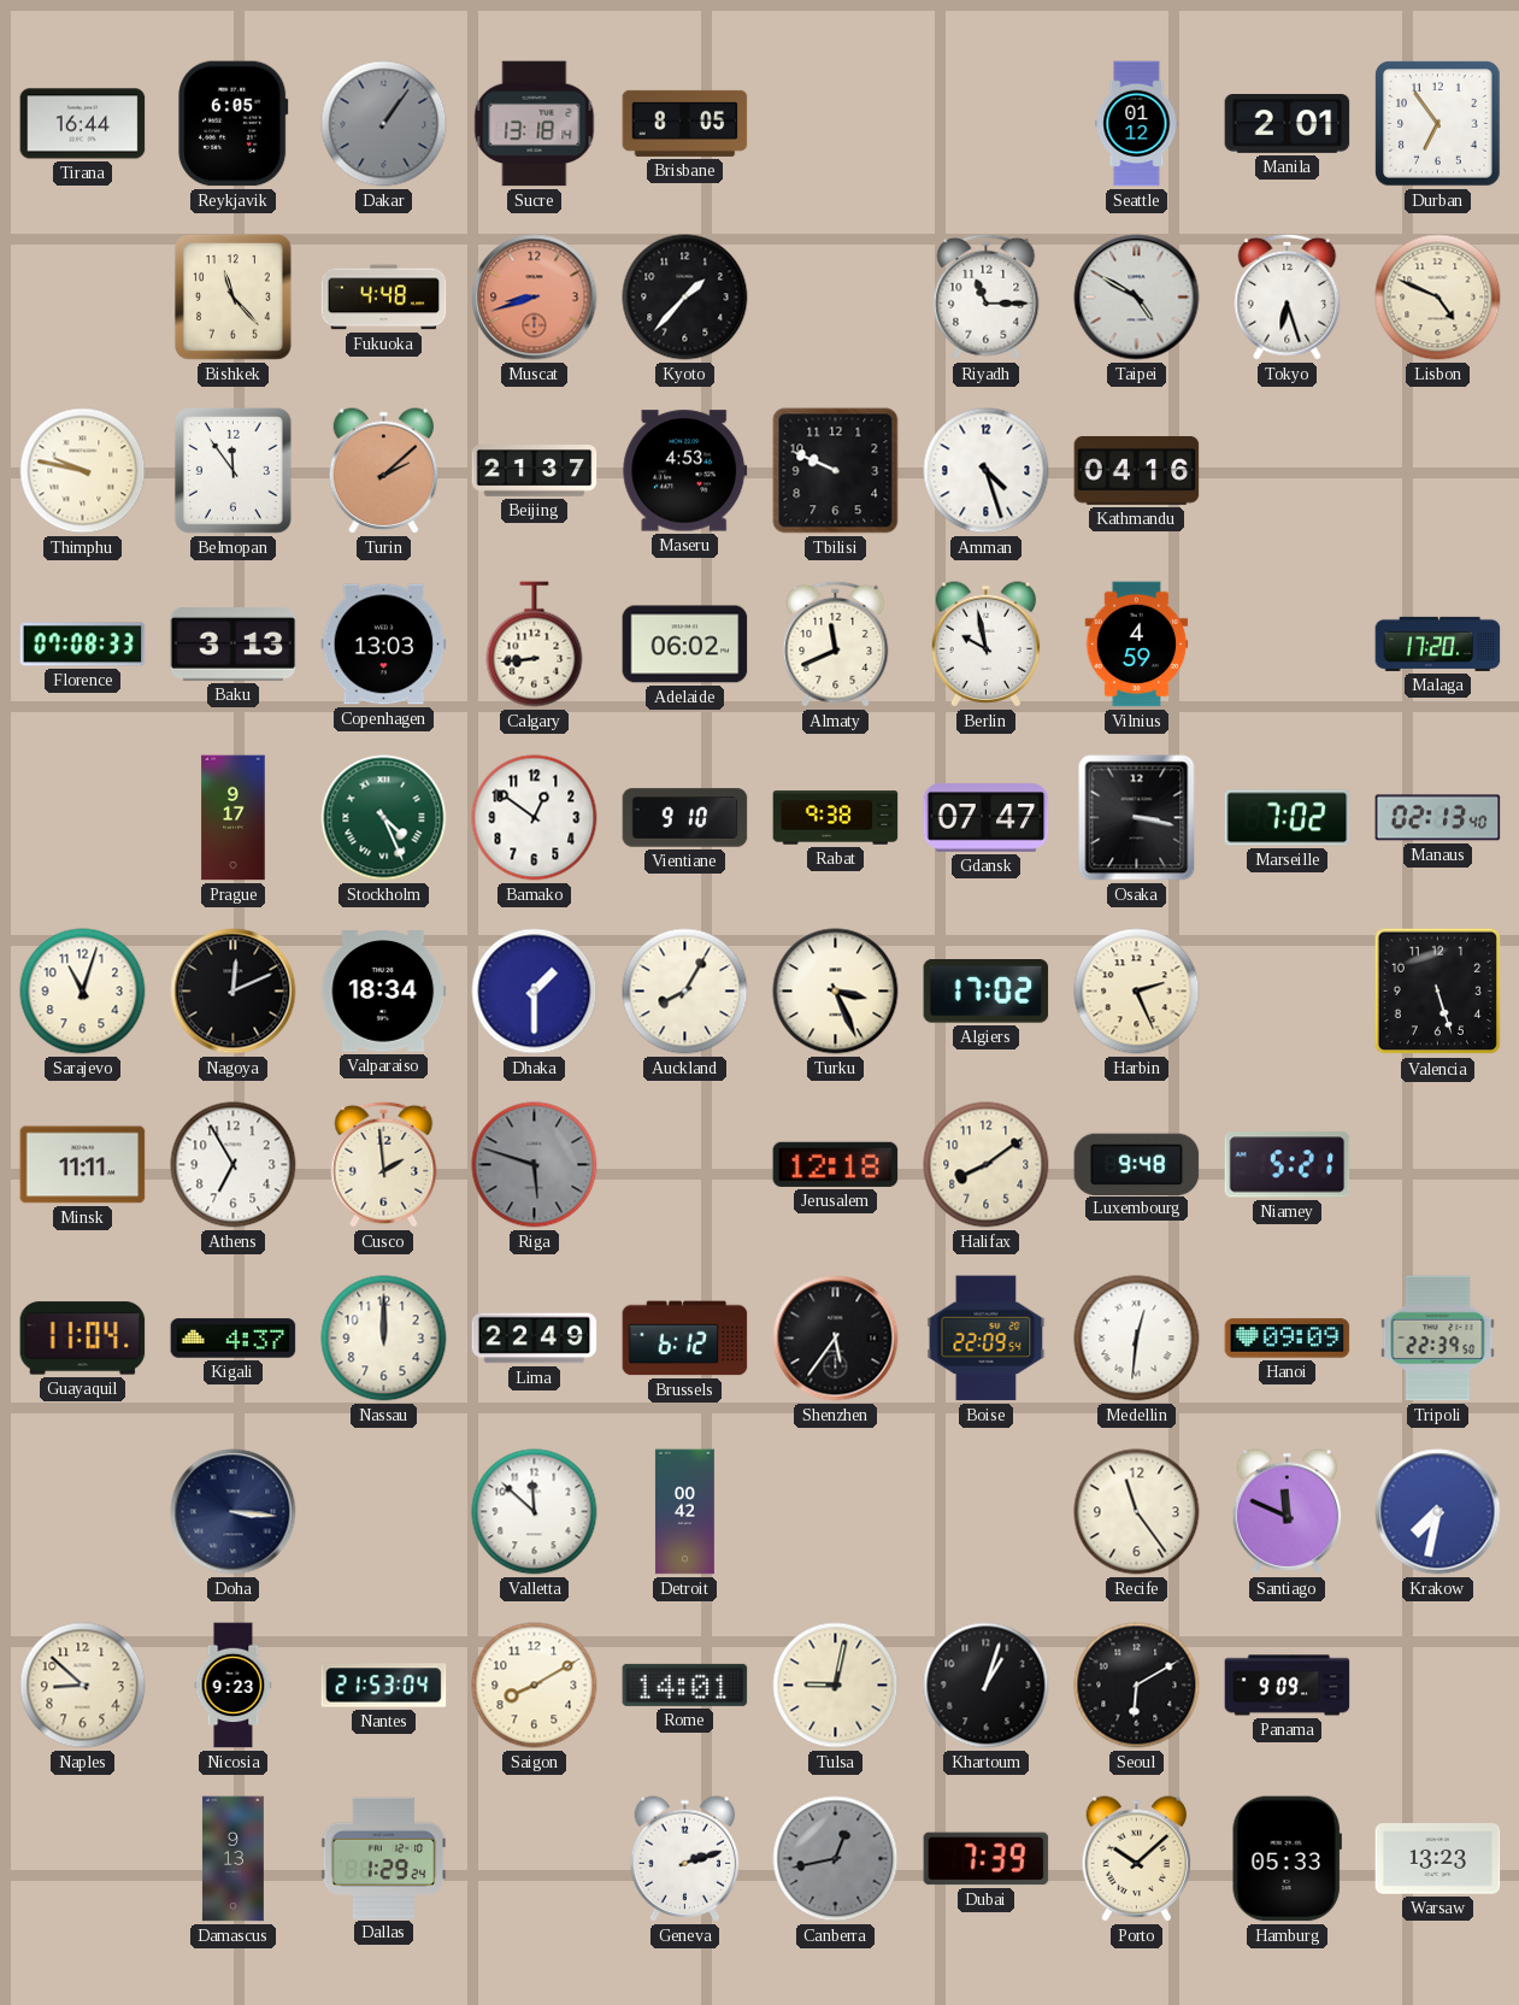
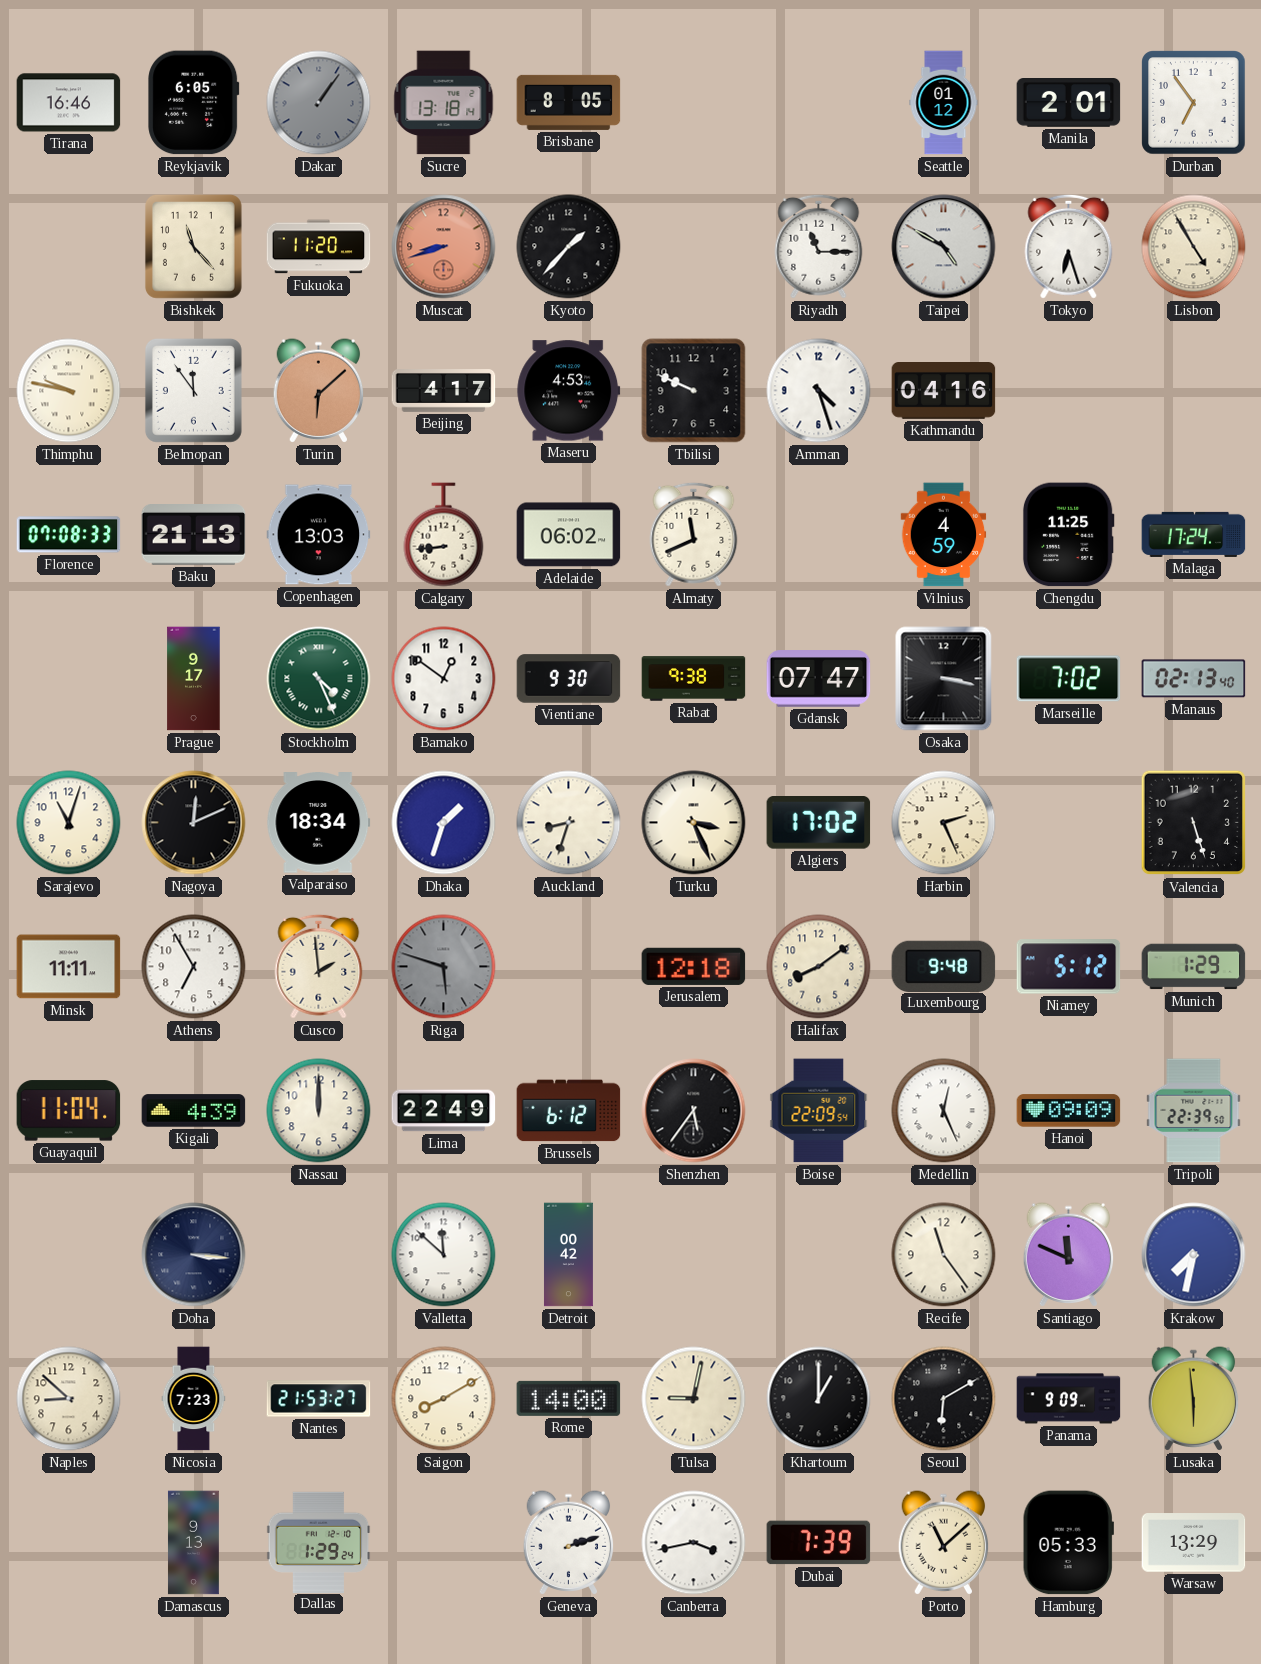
Tirana: 16:44 -> 16:46 (69, 103)
Fukuoka: 4:48 -> 11:20 (319, 247)
Lisbon: 4:49 -> 4:55 (1194, 247)
Turin: 2:08 -> 6:08 (319, 391)
Beijing: 21:37 -> 4:17 (444, 391)
Baku: 3:13 -> 21:13 (194, 535)
Berlin: 9:58 -> none (987, 645)
Chengdu: none -> 11:25 (1068, 535)
Malaga: 17:20 -> 17:24 (1194, 534)
Vientiane: 9:10 -> 9:30 (569, 679)
Dhaka: 1:30 -> 1:33 (444, 823)
Auckland: 8:05 -> 8:33 (569, 823)
Niamey: 5:21 -> 5:12 (1069, 967)
Munich: none -> 1:29 (1194, 967)
Kigali: 4:37 -> 4:39 (194, 1111)
Medellin: 12:31 -> 12:26 (944, 1111)
Nicosia: 9:23 -> 7:23 (194, 1399)
Nantes: 21:53:04 -> 21:53:27 (319, 1399)
Rome: 14:01 -> 14:00 (569, 1398)
Khartoum: 1:03 -> 1:00 (819, 1399)
Lusaka: none -> 5:59 (1194, 1399)
Canberra: 12:43 -> 3:43 (694, 1543)
Canberra dial: grey -> white (694, 1543)
Porto: 10:08 -> 11:08 (944, 1543)
Warsaw: 13:23 -> 13:29 (1194, 1543)
